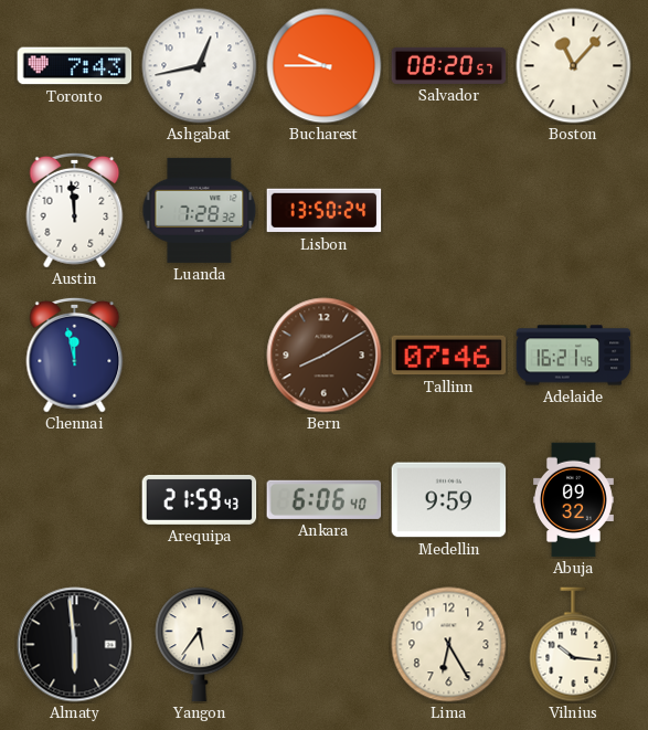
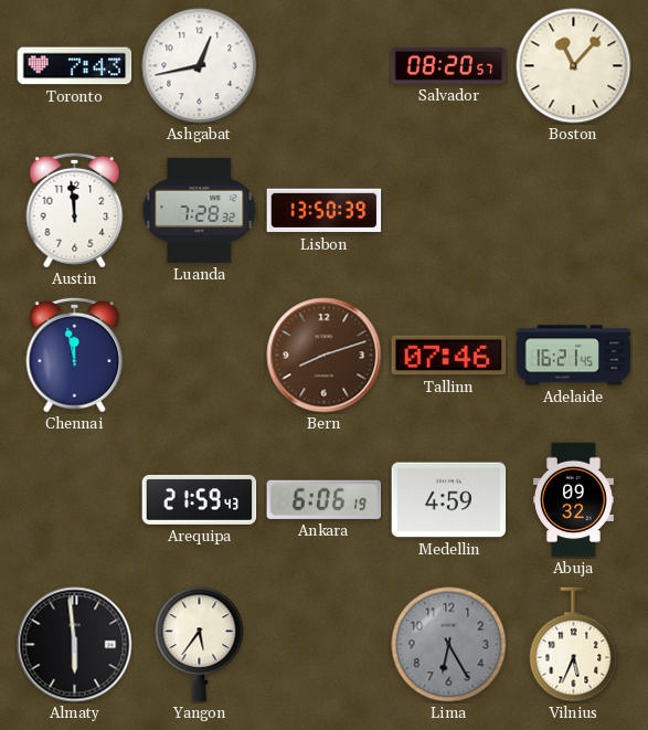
Bucharest: 9:45 -> none (325, 66)
Lisbon: 13:50:24 -> 13:50:39 (325, 211)
Bern: 8:10 -> 8:12 (325, 356)
Ankara: 6:06:40 -> 6:06:19 (325, 499)
Medellin: 9:59 -> 4:59 (449, 500)
Lima dial: cream -> grey (449, 645)
Vilnius: 10:16 -> 5:34 (574, 645)
